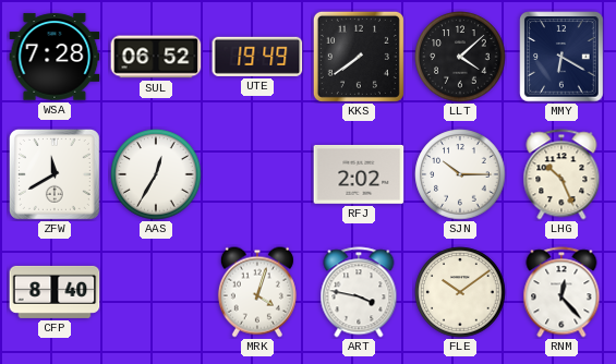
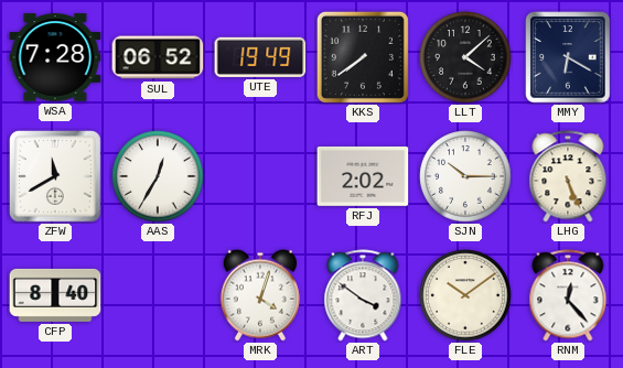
LHG: 10:26 -> 5:26 (568, 176)
ART: 3:47 -> 3:51 (363, 295)
